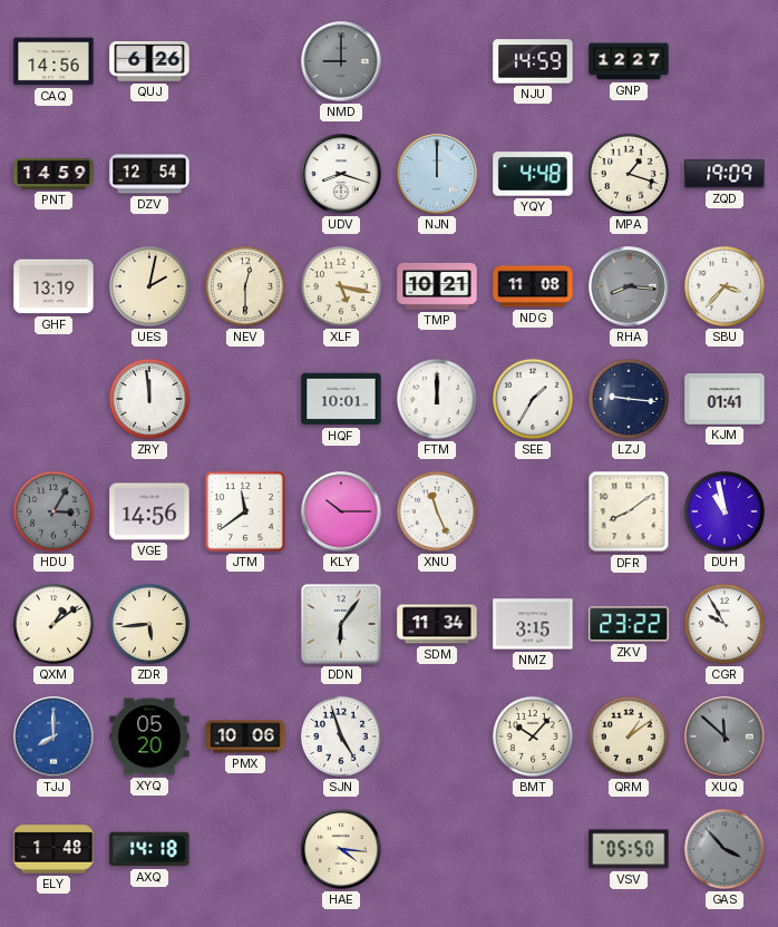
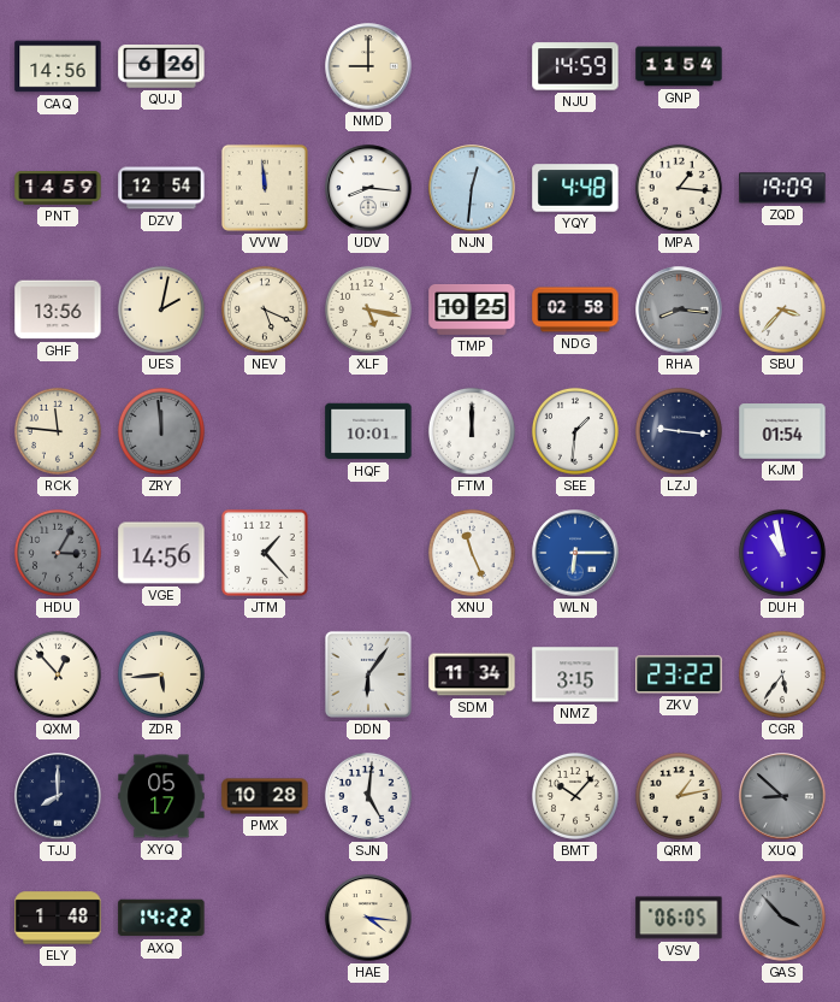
NMD dial: grey -> cream (368, 66)
GNP: 12:27 -> 11:54 (679, 66)
VVW: none -> 11:59 (265, 188)
UDV: 8:18 -> 8:16 (368, 188)
NJN: 12:00 -> 12:31 (472, 188)
MPA: 1:18 -> 1:16 (679, 188)
GHF: 13:19 -> 13:56 (58, 310)
NEV: 12:30 -> 5:19 (265, 310)
TMP: 10:21 -> 10:25 (472, 310)
NDG: 11:08 -> 02:58 (575, 310)
RCK: none -> 11:46 (58, 431)
ZRY dial: white -> grey (161, 431)
SEE: 1:35 -> 1:31 (575, 431)
KJM: 01:41 -> 01:54 (782, 431)
JTM: 11:39 -> 1:23 (265, 553)
KLY: 10:15 -> none (341, 511)
WLN: none -> 6:15 (575, 553)
DFR: 8:09 -> none (629, 511)
QXM: 1:09 -> 12:53 (58, 674)
CGR: 9:55 -> 5:36 (782, 674)
TJJ dial: blue -> navy (58, 796)
XYQ: 05:20 -> 05:17 (161, 796)
PMX: 10:06 -> 10:28 (265, 796)
SJN: 4:57 -> 5:01 (368, 796)
QRM: 1:09 -> 1:13 (679, 796)
XUQ: 11:52 -> 8:52 (782, 796)
AXQ: 14:18 -> 14:22 (161, 918)
VSV: 05:50 -> 06:05 (679, 918)
